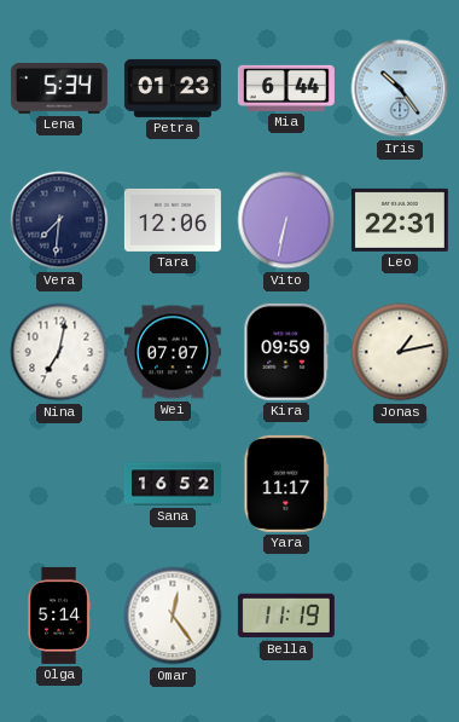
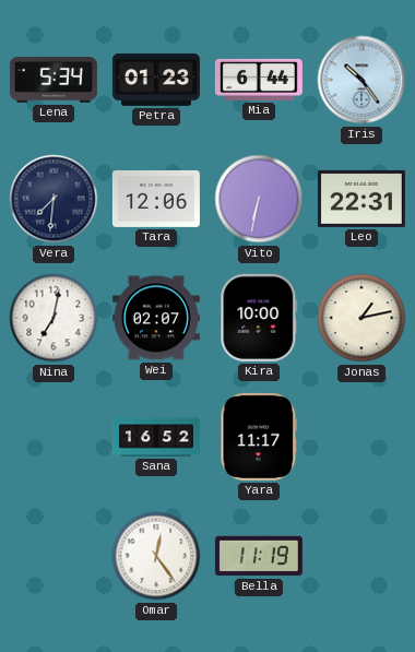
Wei: 07:07 -> 02:07 (156, 318)
Kira: 09:59 -> 10:00 (259, 318)
Olga: 5:14 -> none (59, 616)
